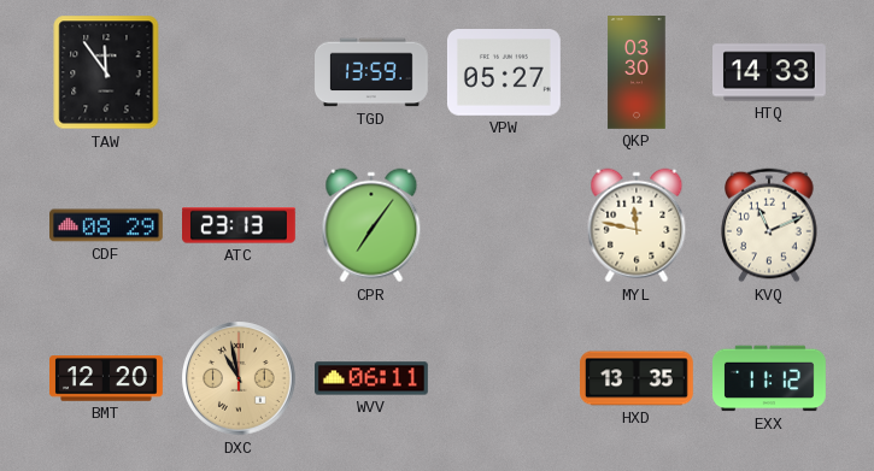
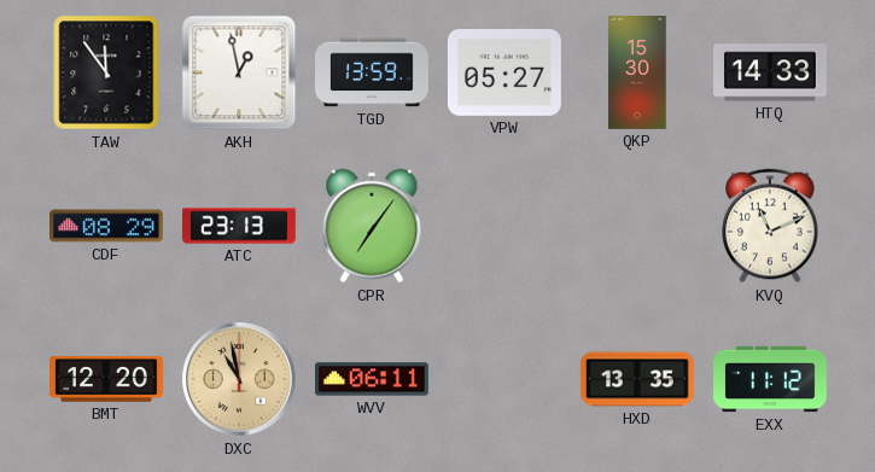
AKH: none -> 12:58 (239, 72)
QKP: 03:30 -> 15:30 (637, 74)
MYL: 11:47 -> none (637, 225)
